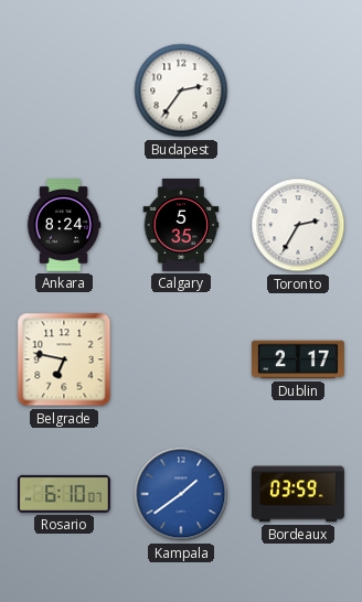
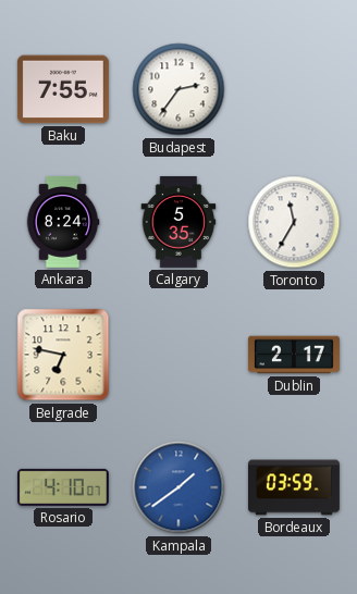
Baku: none -> 7:55 (63, 89)
Toronto: 2:35 -> 11:35 (294, 222)
Rosario: 6:10 -> 4:10 (63, 487)
